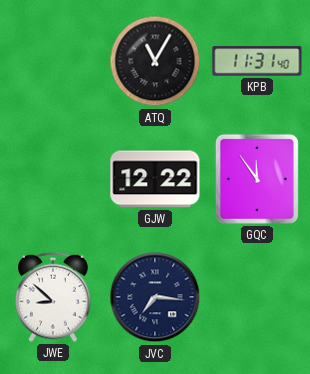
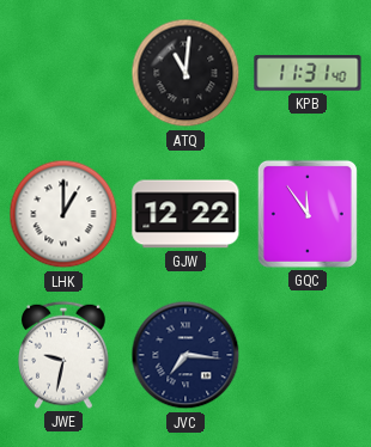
ATQ: 11:05 -> 11:01 (185, 73)
LHK: none -> 1:00 (63, 214)
JWE: 8:52 -> 9:32 (63, 355)
